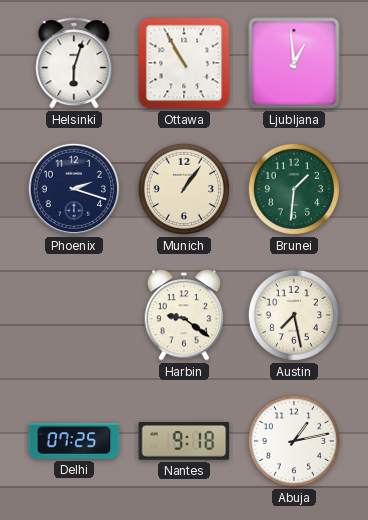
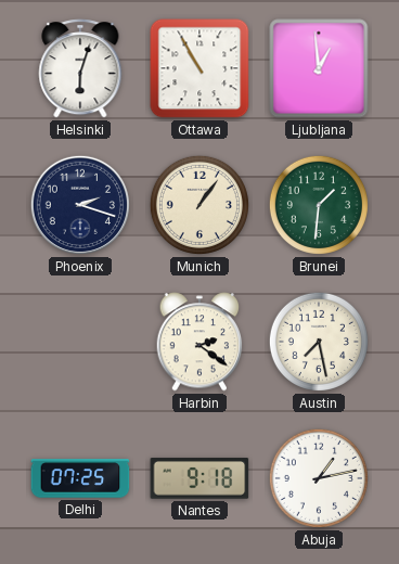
Harbin: 9:21 -> 2:21 (200, 342)
